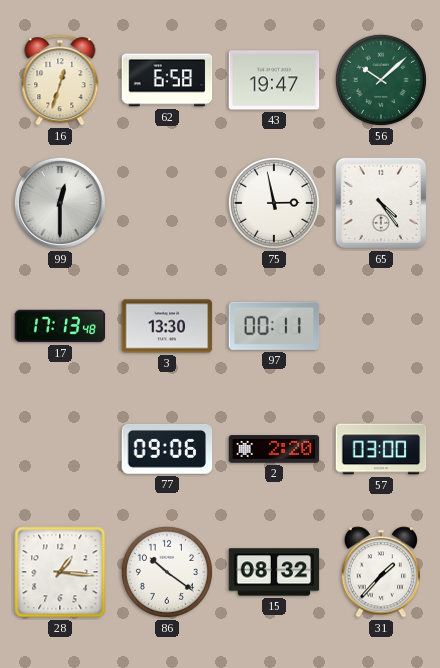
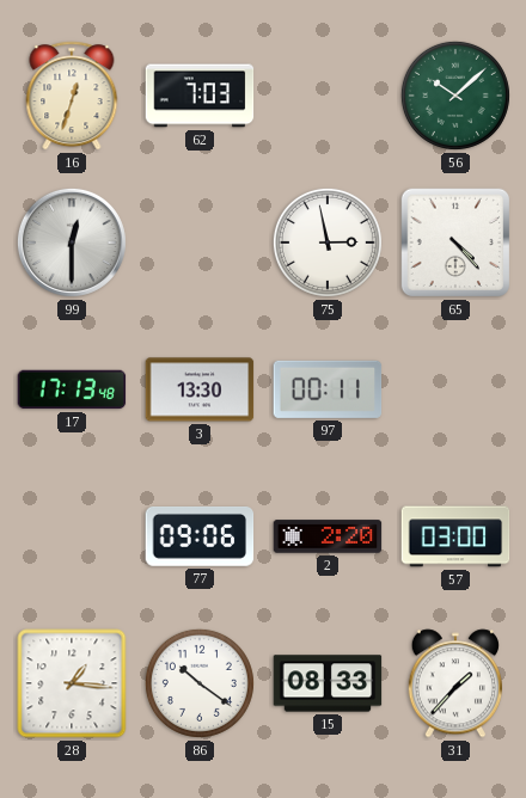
62: 6:58 -> 7:03 (200, 96)
43: 19:47 -> none (274, 80)
65: 4:24 -> 4:23 (455, 243)
15: 08:32 -> 08:33 (328, 683)
